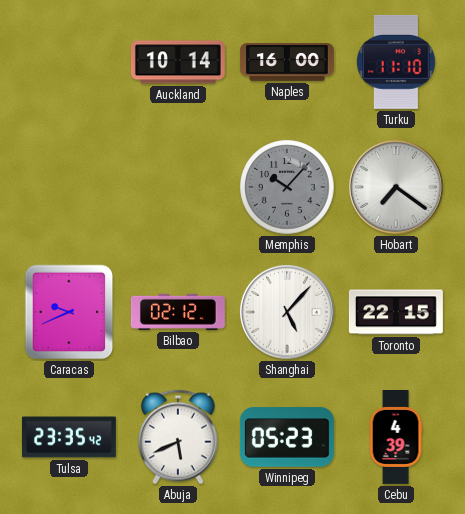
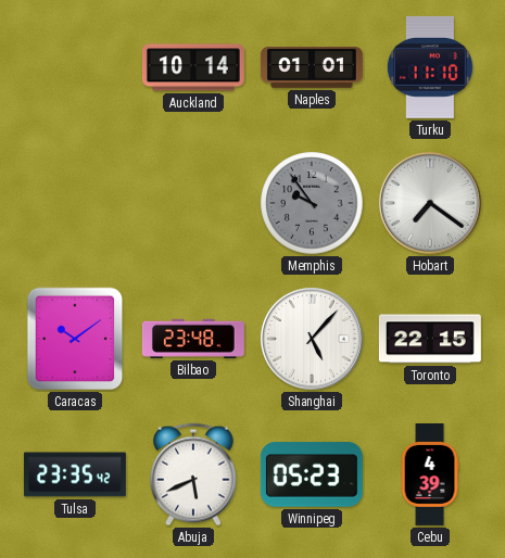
Naples: 16:00 -> 01:01 (312, 67)
Memphis: 10:07 -> 9:54 (312, 203)
Caracas: 9:41 -> 10:09 (75, 339)
Bilbao: 02:12 -> 23:48 (193, 339)
